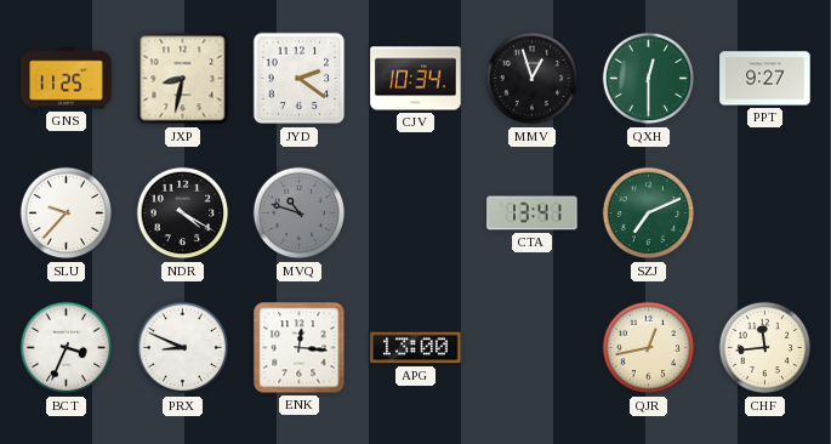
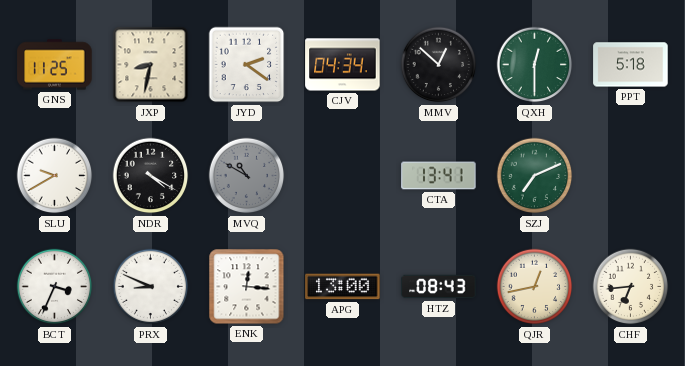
CJV: 10:34 -> 04:34 (343, 65)
MMV: 12:57 -> 12:52 (439, 65)
PPT: 9:27 -> 5:18 (631, 65)
SLU: 9:37 -> 9:40 (55, 176)
MVQ: 10:48 -> 10:50 (247, 176)
HTZ: none -> 08:43 (439, 287)
CHF: 11:44 -> 6:44 (631, 287)
